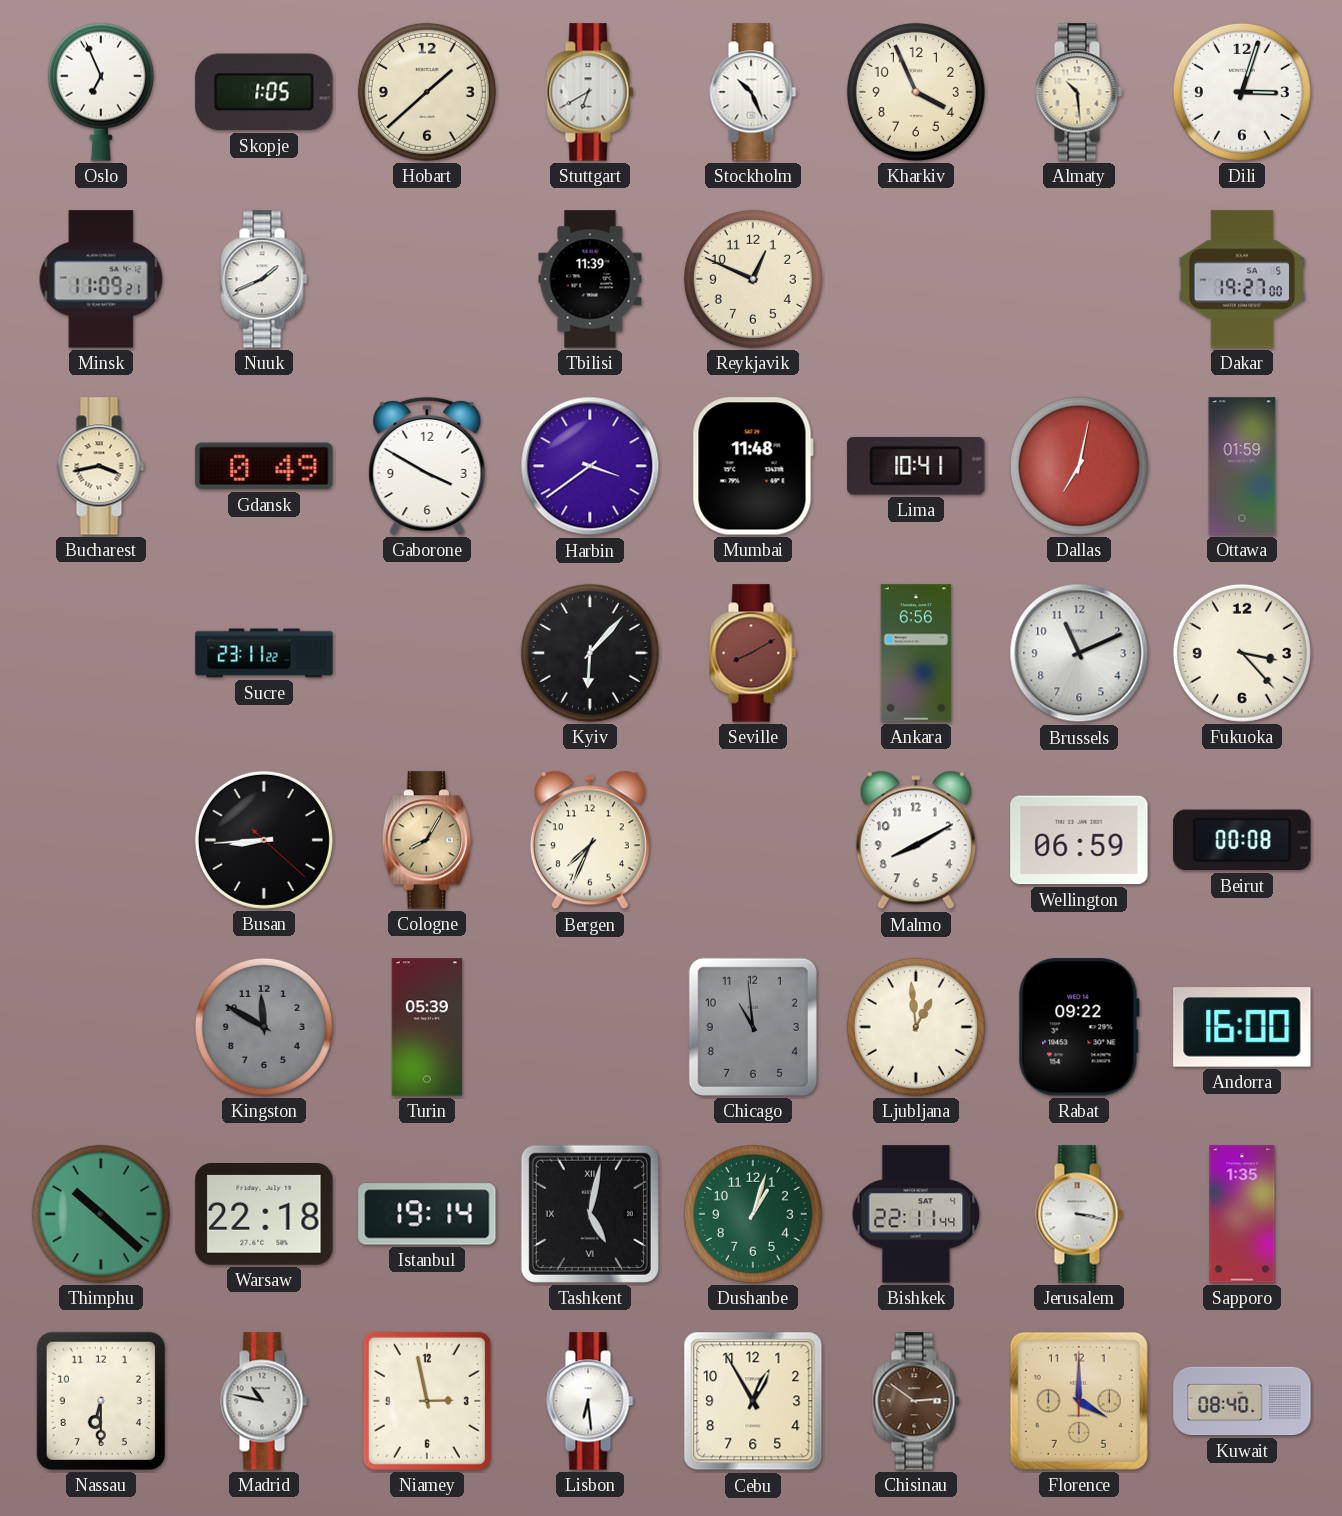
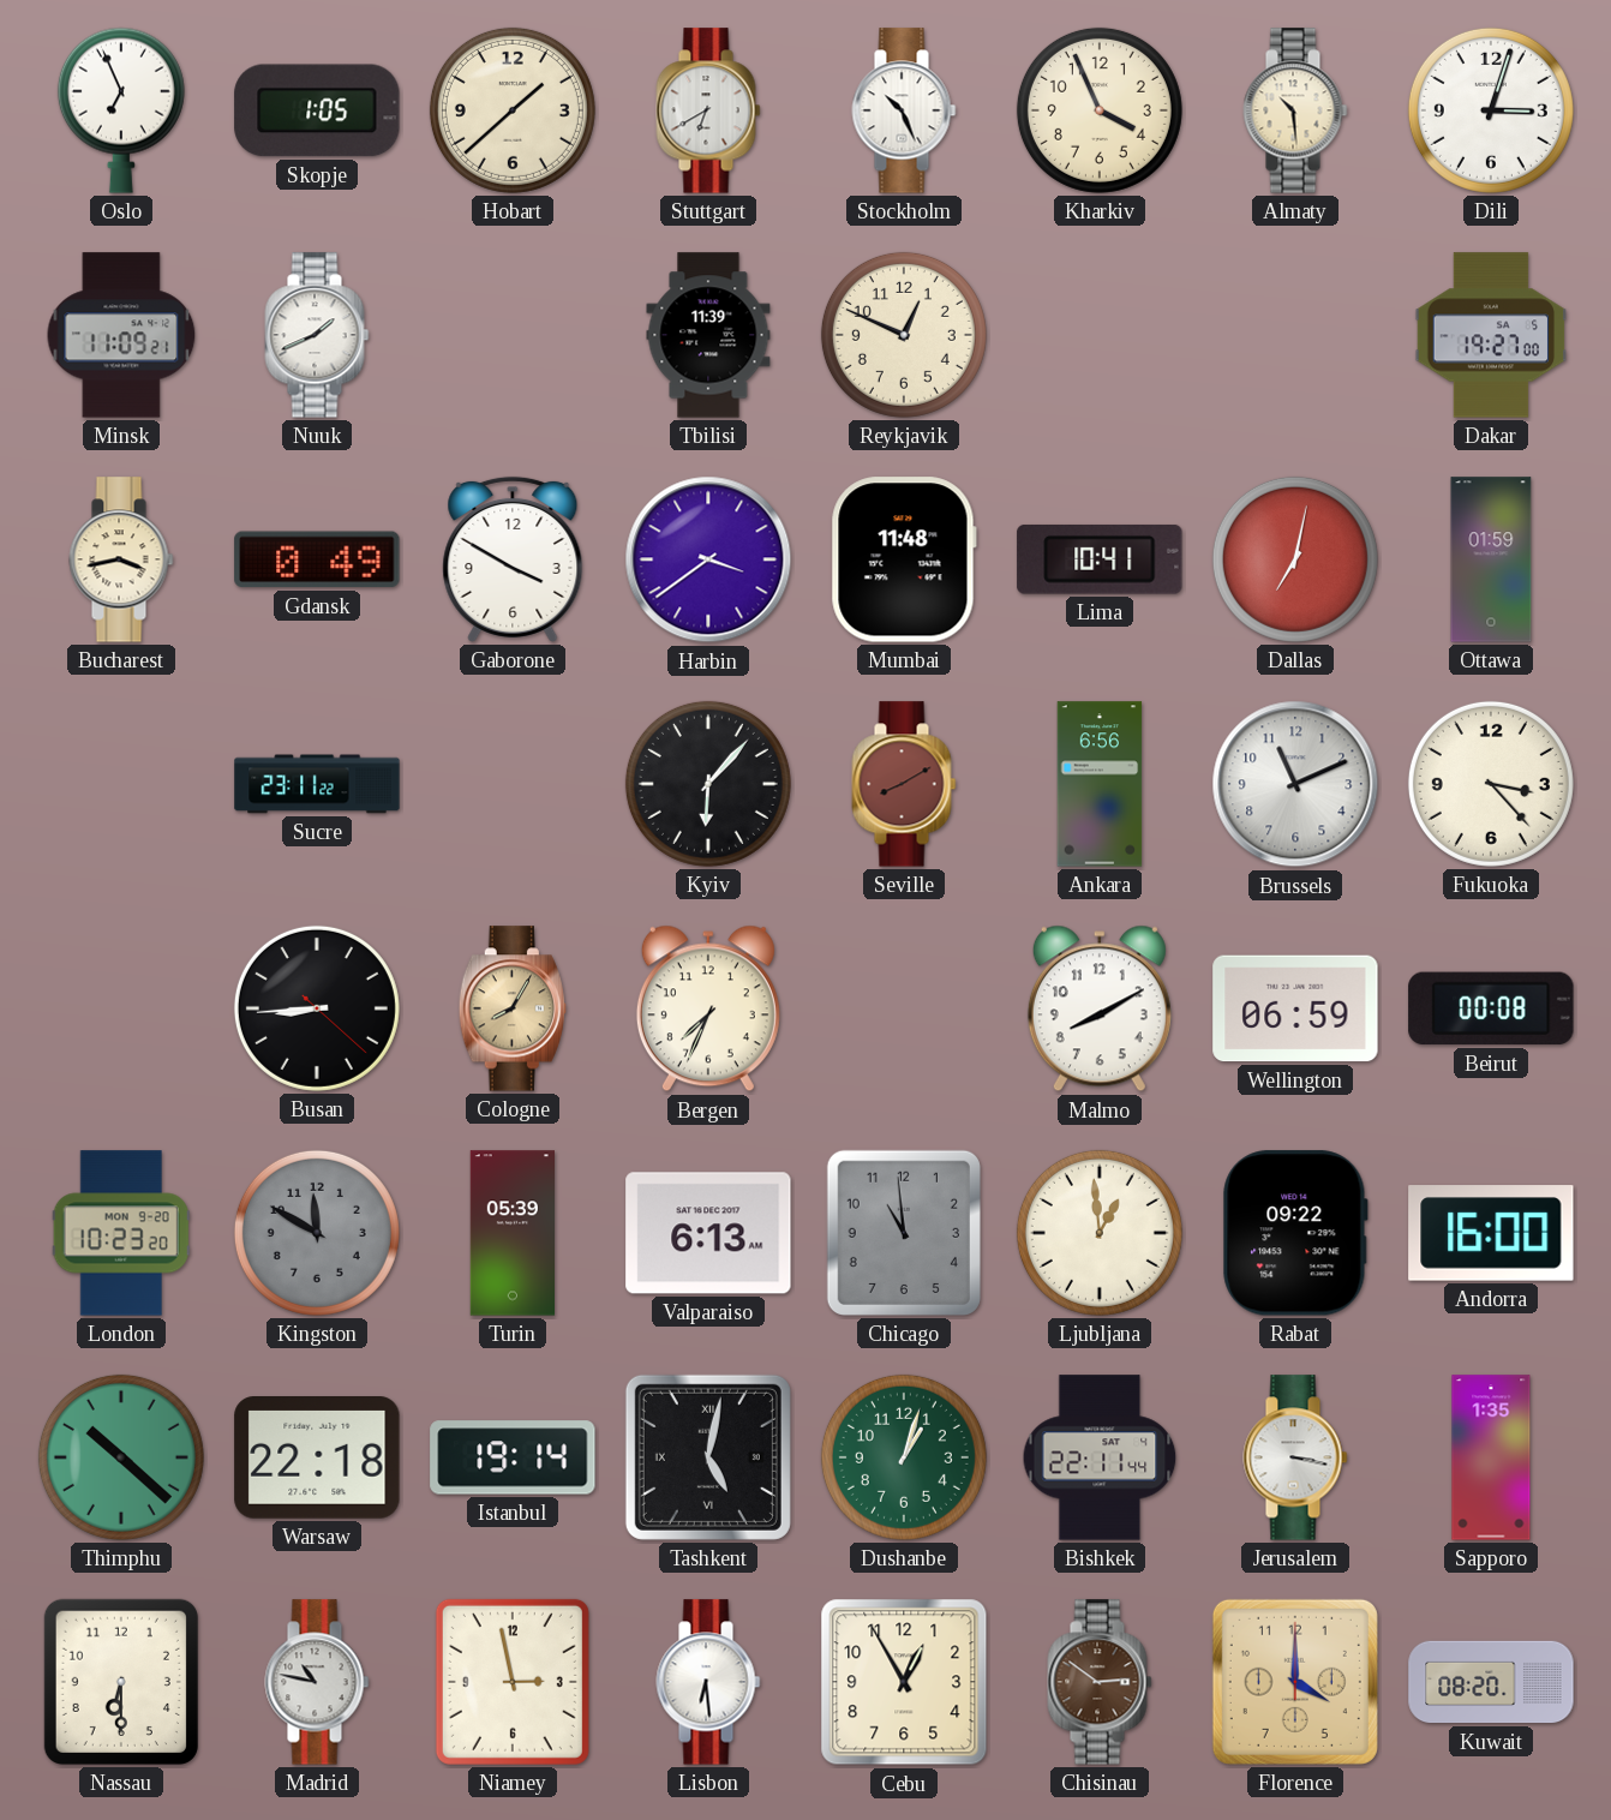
London: none -> 10:23 (121, 1233)
Valparaiso: none -> 6:13 (708, 1233)
Kuwait: 08:40 -> 08:20 (1491, 1682)
